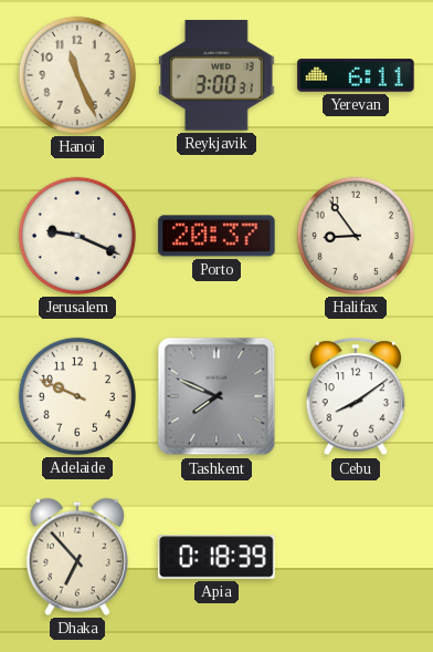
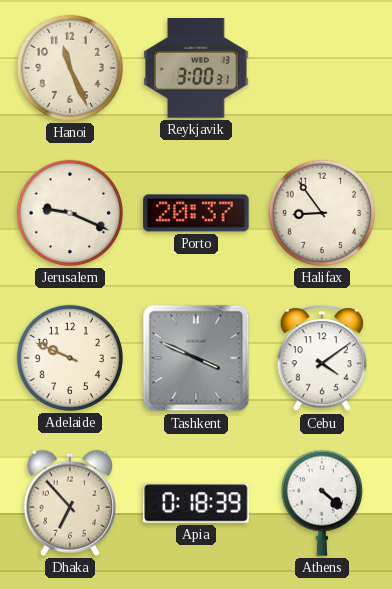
Yerevan: 6:11 -> none (356, 75)
Tashkent: 7:49 -> 3:49 (196, 358)
Cebu: 8:09 -> 4:09 (322, 359)
Athens: none -> 4:22 (322, 503)
